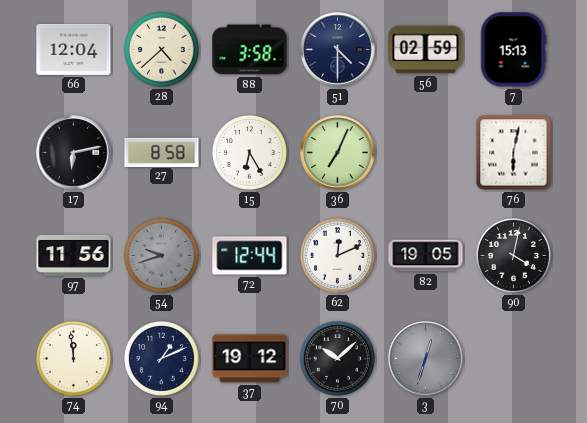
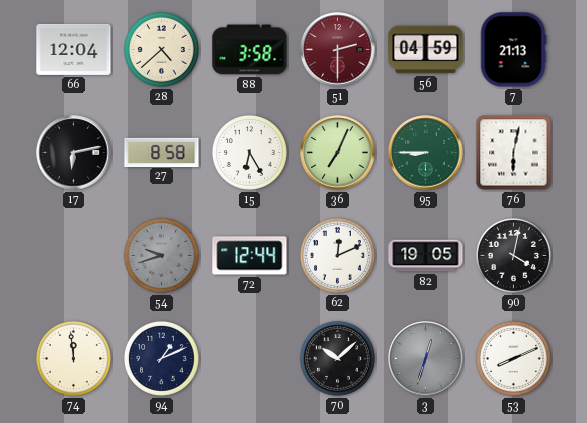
51: 4:30 -> 2:30 (338, 50)
51 dial: navy -> burgundy (338, 50)
56: 02:59 -> 04:59 (426, 50)
7: 15:13 -> 21:13 (513, 50)
95: none -> 8:45 (426, 153)
97: 11:56 -> none (74, 255)
37: 19:12 -> none (250, 359)
53: none -> 8:11 (513, 358)
